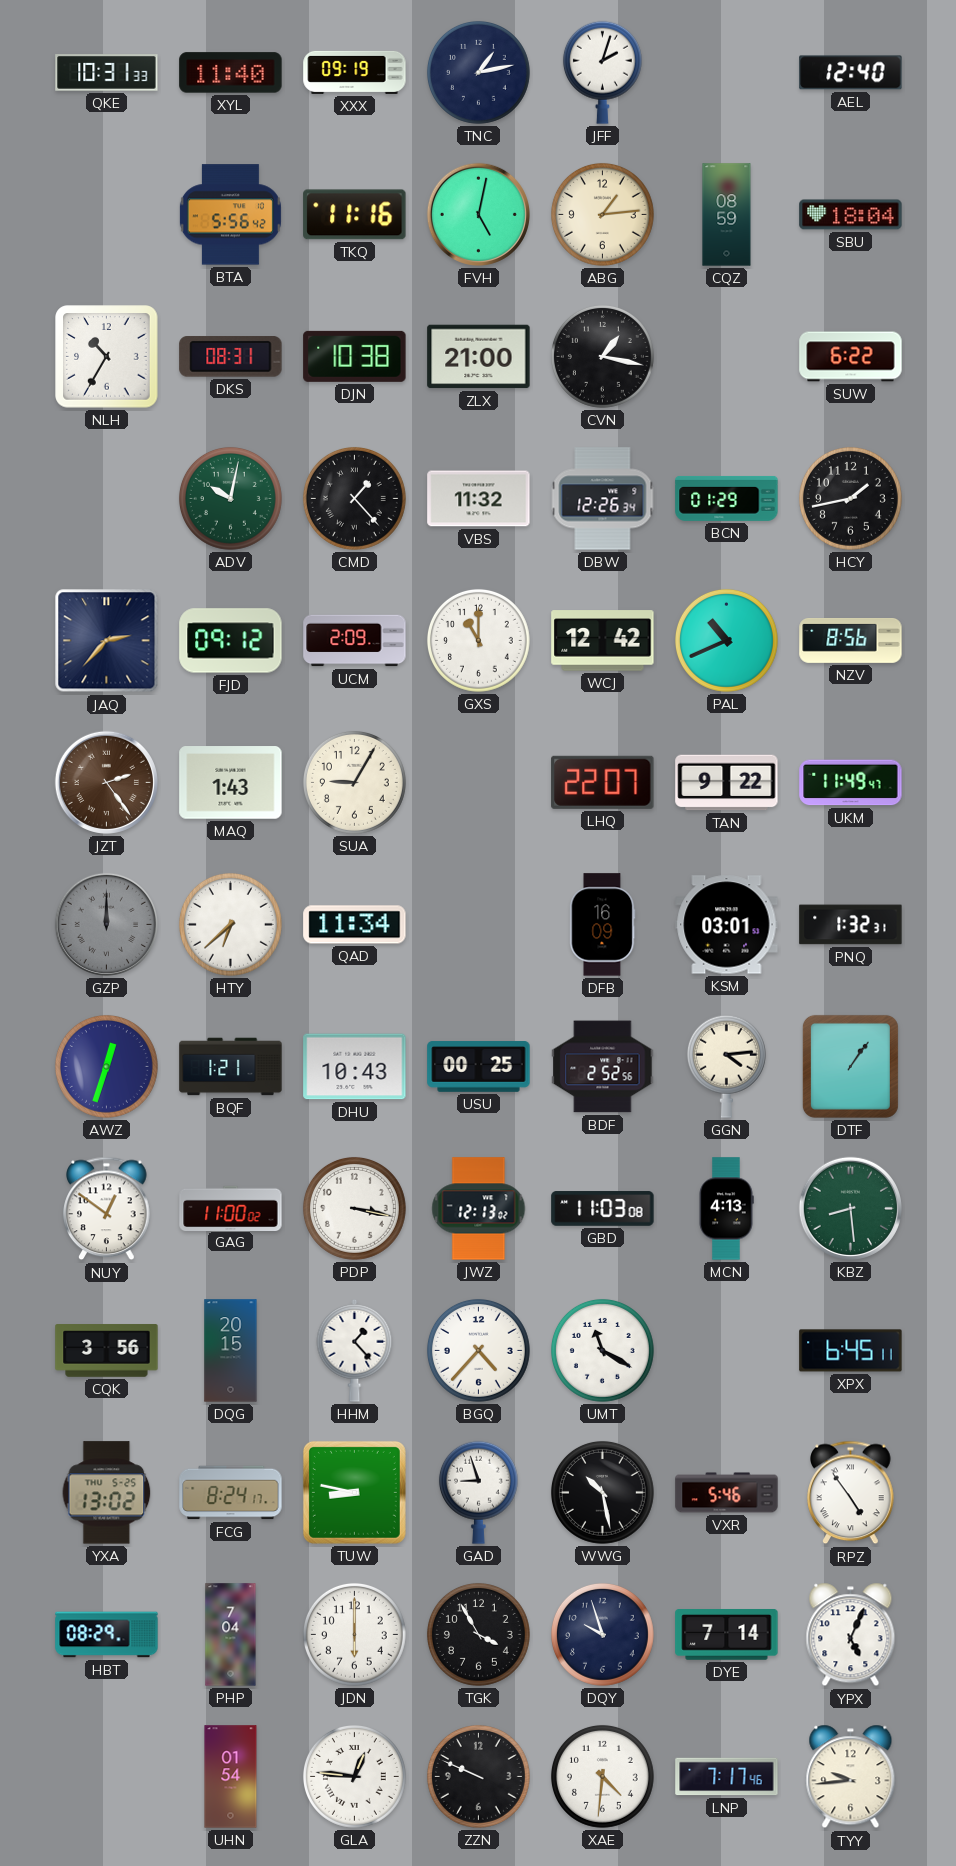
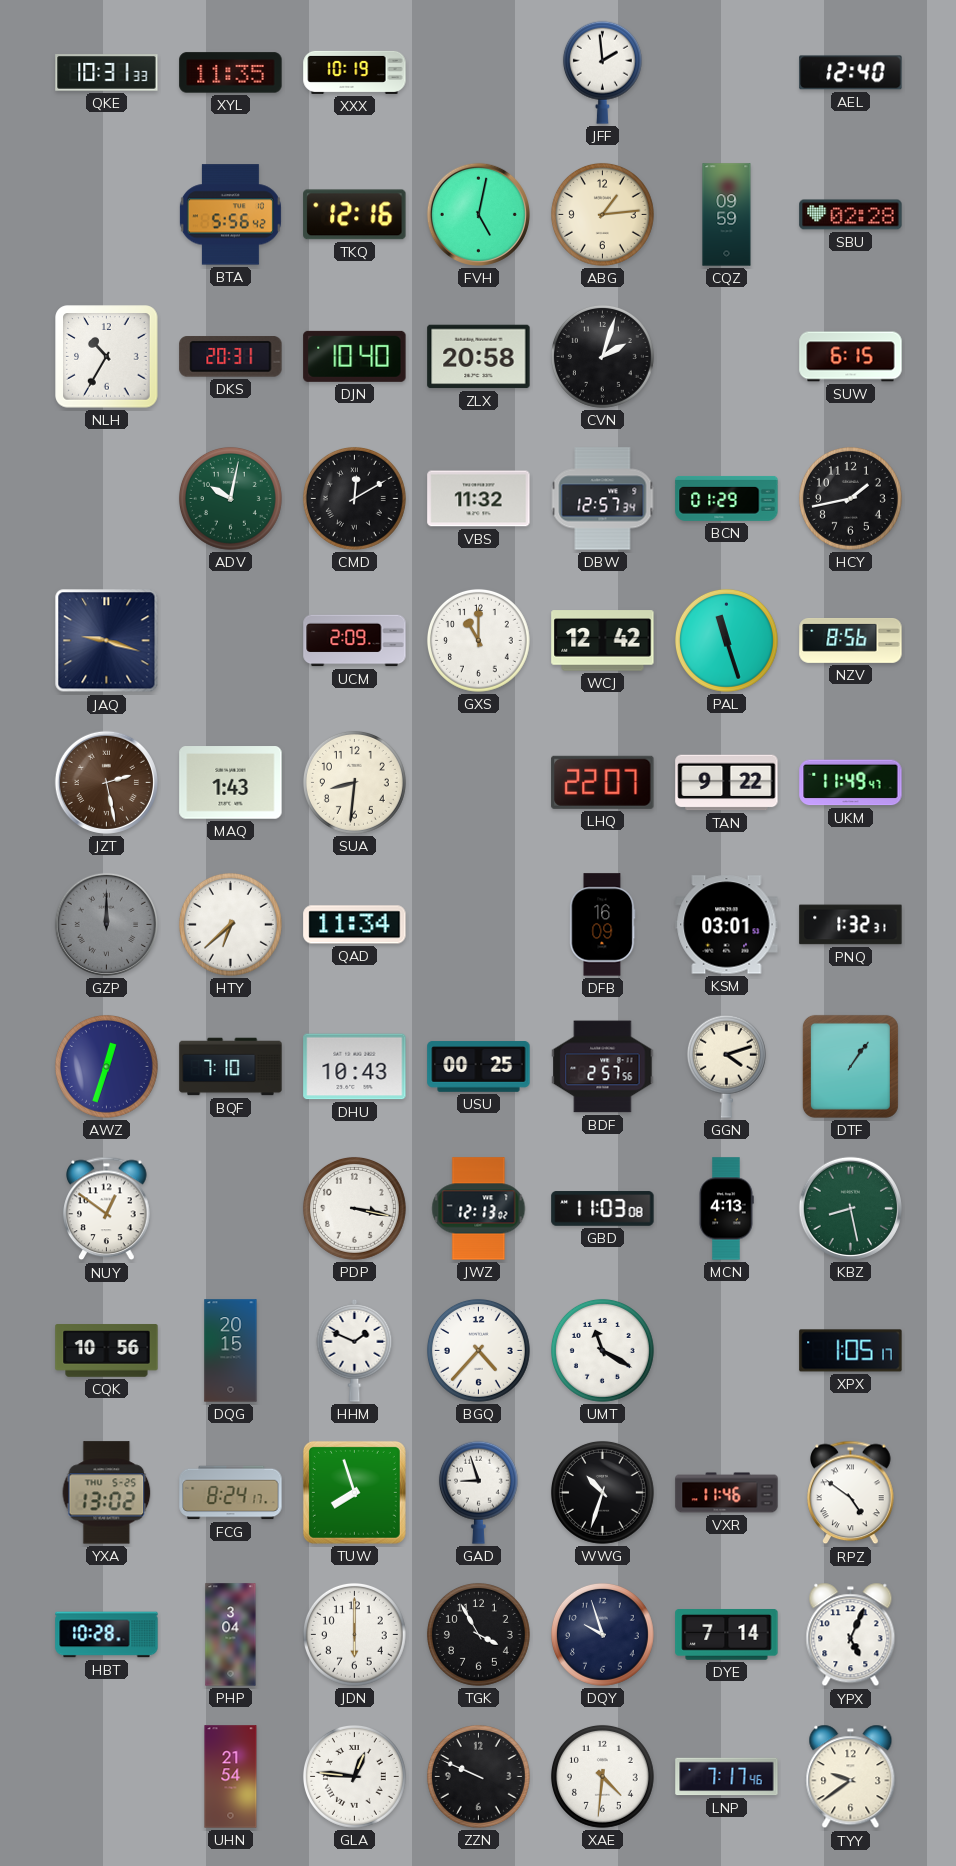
XYL: 11:40 -> 11:35 (231, 73)
XXX: 09:19 -> 10:19 (355, 72)
TNC: 1:13 -> none (478, 72)
JFF: 2:03 -> 1:59 (602, 72)
TKQ: 11:16 -> 12:16 (355, 215)
CQZ: 08:59 -> 09:59 (727, 215)
SBU: 18:04 -> 02:28 (851, 215)
DKS: 08:31 -> 20:31 (231, 357)
DJN: 10:38 -> 10:40 (355, 356)
ZLX: 21:00 -> 20:58 (479, 357)
CVN: 1:17 -> 2:03 (602, 356)
SUW: 6:22 -> 6:15 (851, 357)
CMD: 1:23 -> 12:10 (354, 498)
DBW: 12:26 -> 12:57 (603, 499)
JAQ: 2:37 -> 9:18 (107, 641)
FJD: 09:12 -> none (231, 641)
PAL: 10:41 -> 11:27 (726, 640)
JZT: 2:24 -> 2:28 (106, 782)
SUA: 9:05 -> 8:31 (354, 782)
BQF: 1:21 -> 7:10 (231, 1067)
BDF: 2:52 -> 2:57 (603, 1067)
GGN: 4:14 -> 4:12 (726, 1066)
GAG: 11:00 -> none (231, 1208)
KBZ: 8:29 -> 8:28 (850, 1208)
CQK: 3:56 -> 10:56 (107, 1351)
HHM: 1:23 -> 1:49 (355, 1350)
XPX: 6:45 -> 1:05 (851, 1351)
TUW: 8:47 -> 7:57 (354, 1492)
WWG: 10:28 -> 10:33 (602, 1492)
VXR: 5:46 -> 11:46 (727, 1493)
RPZ: 4:54 -> 4:51 (851, 1493)
HBT: 08:29 -> 10:28 (107, 1635)
PHP: 7:04 -> 3:04 (231, 1635)
UHN: 01:54 -> 21:54 (231, 1777)
TYY: 9:44 -> 9:39 (851, 1777)
